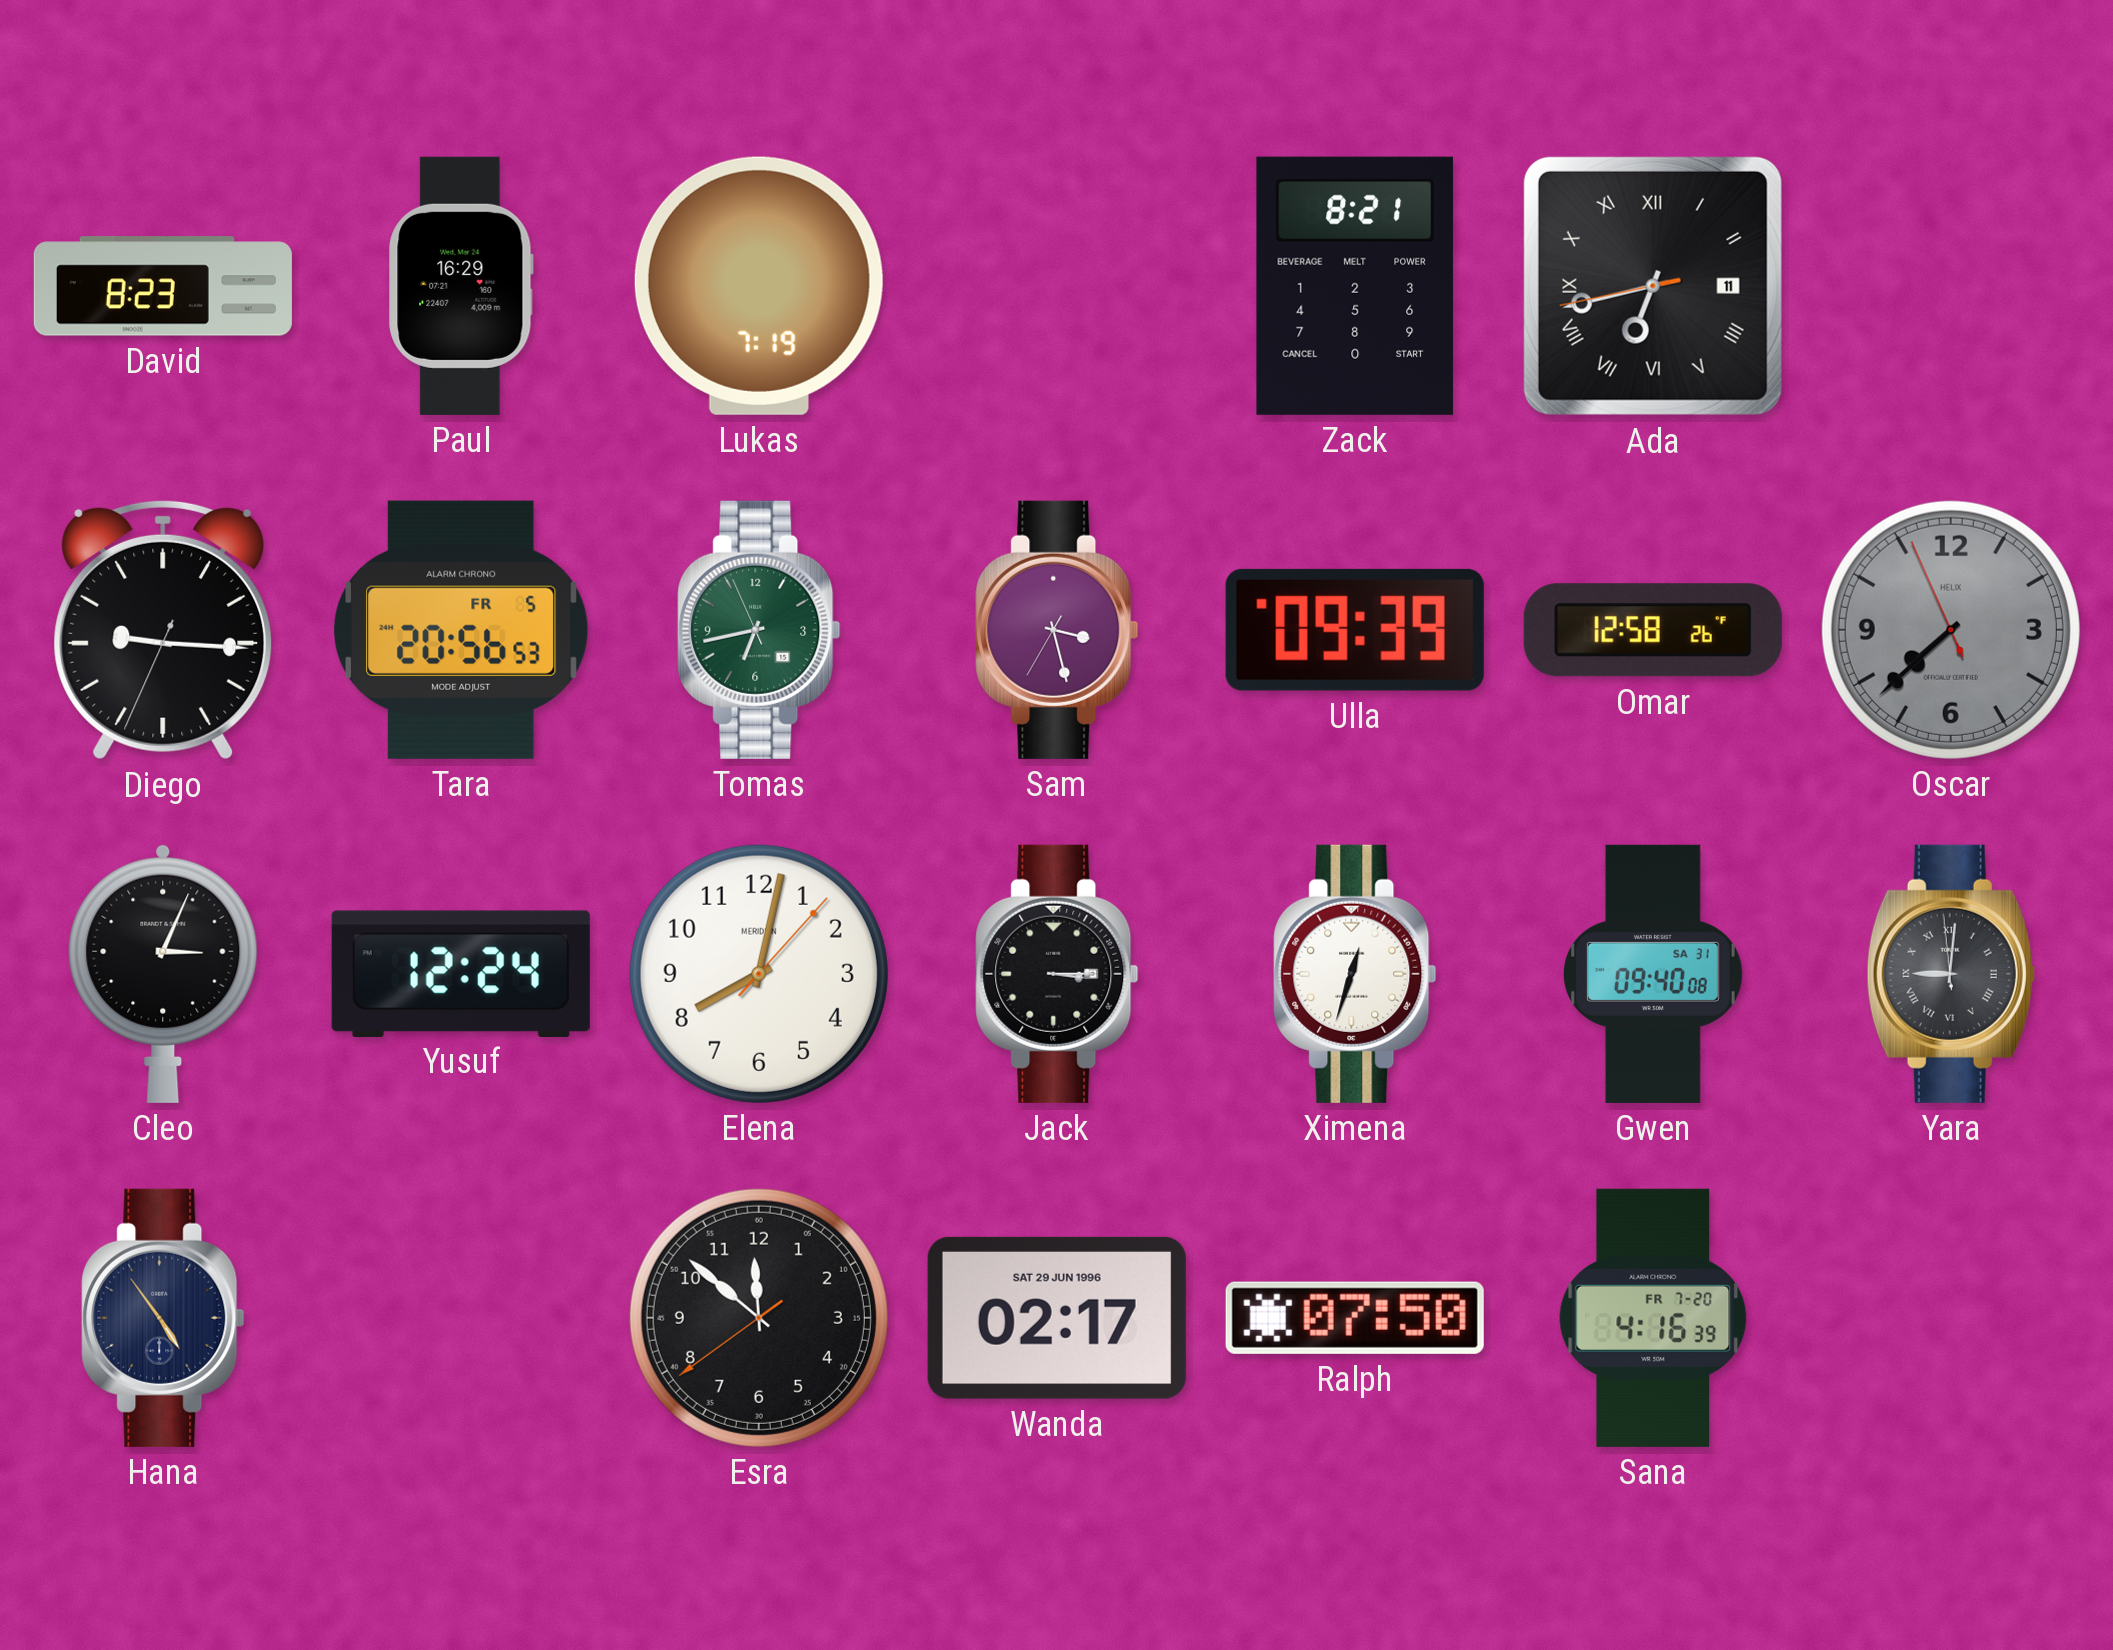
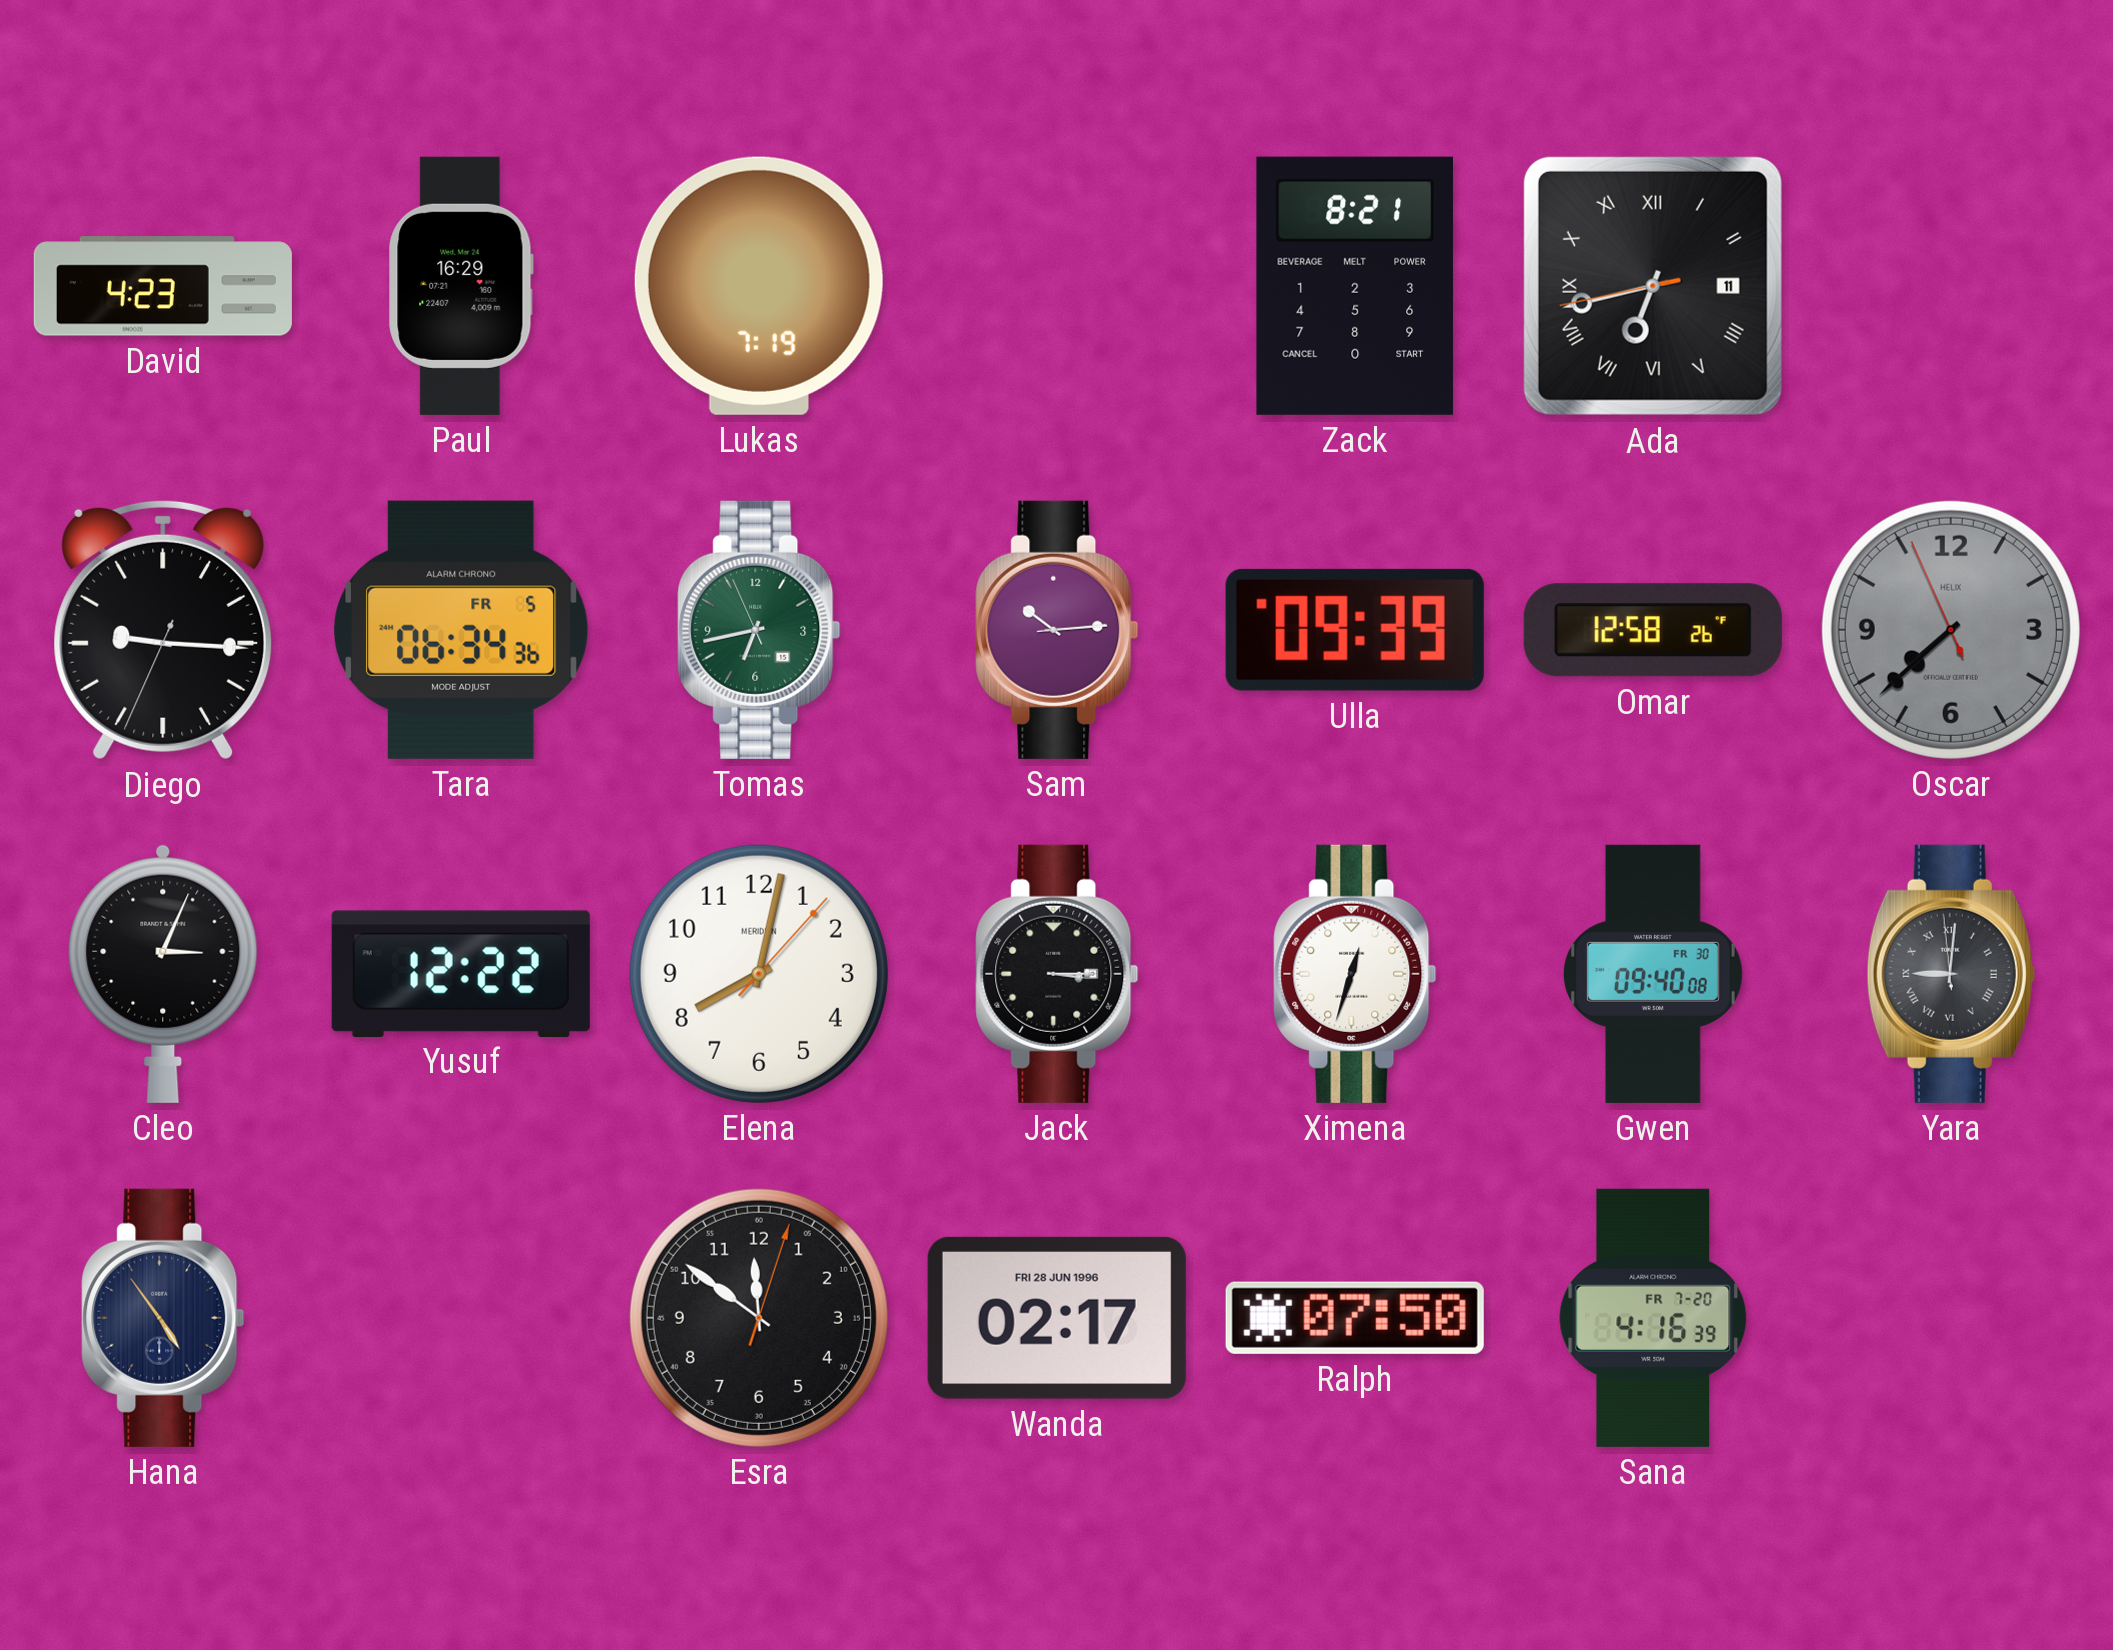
David: 8:23 -> 4:23 (163, 286)
Tara: 20:56 -> 06:34 (461, 630)
Sam: 3:27 -> 10:14 (1057, 630)
Yusuf: 12:24 -> 12:22 (461, 973)
Gwen date: SA 31 -> FR 30 (1653, 974)
Esra: 11:51:39 -> 11:51:03 (759, 1318)
Wanda date: SAT 29 JUN 1996 -> FRI 28 JUN 1996 (1057, 1318)
